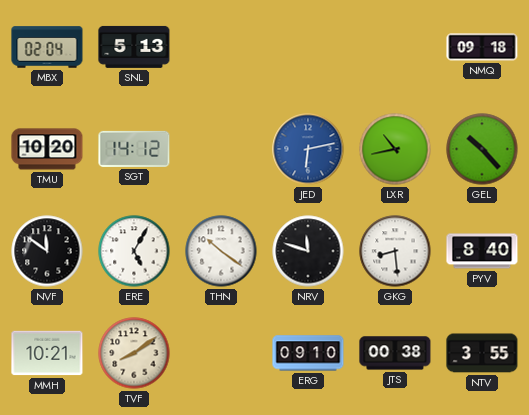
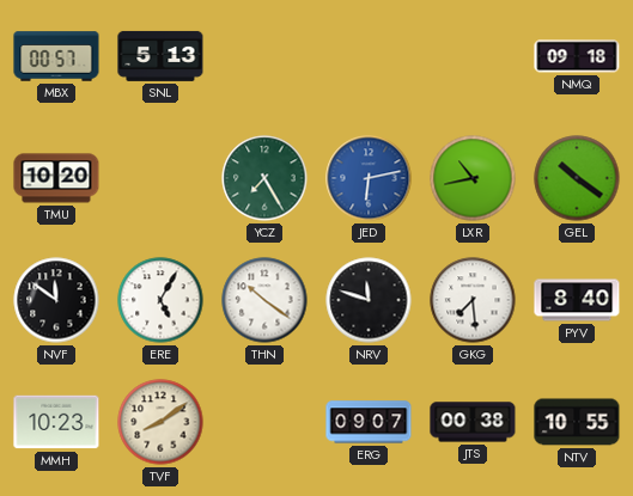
MBX: 02:04 -> 00:57 (56, 56)
SGT: 14:12 -> none (134, 149)
YCZ: none -> 7:25 (264, 178)
GEL: 10:23 -> 10:21 (577, 178)
GKG: 8:29 -> 7:29 (473, 300)
MMH: 10:21 -> 10:23 (56, 422)
ERG: 09:10 -> 09:07 (369, 422)
NTV: 3:55 -> 10:55 (577, 422)
